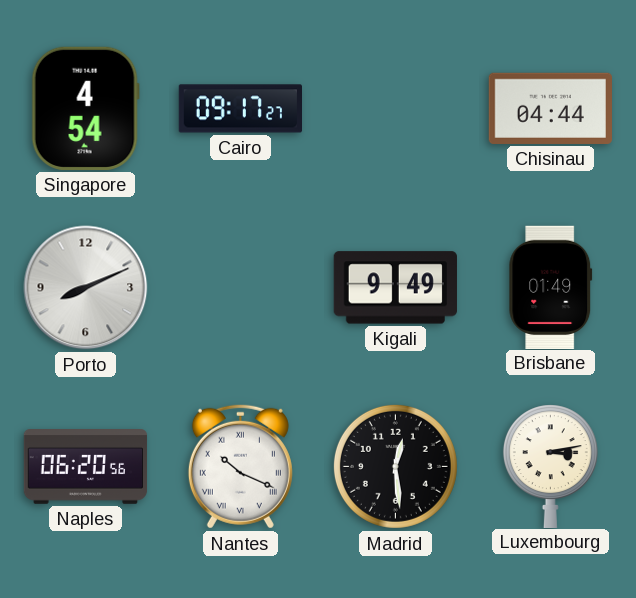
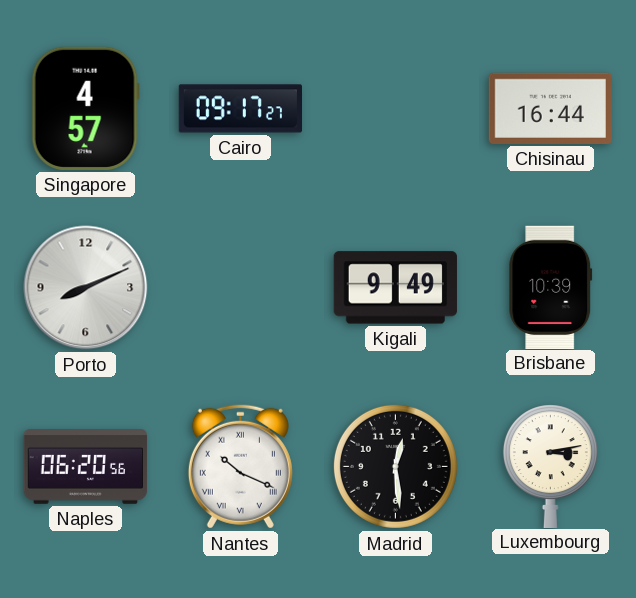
Singapore: 4:54 -> 4:57 (85, 108)
Chisinau: 04:44 -> 16:44 (550, 108)
Brisbane: 01:49 -> 10:39 (551, 287)
